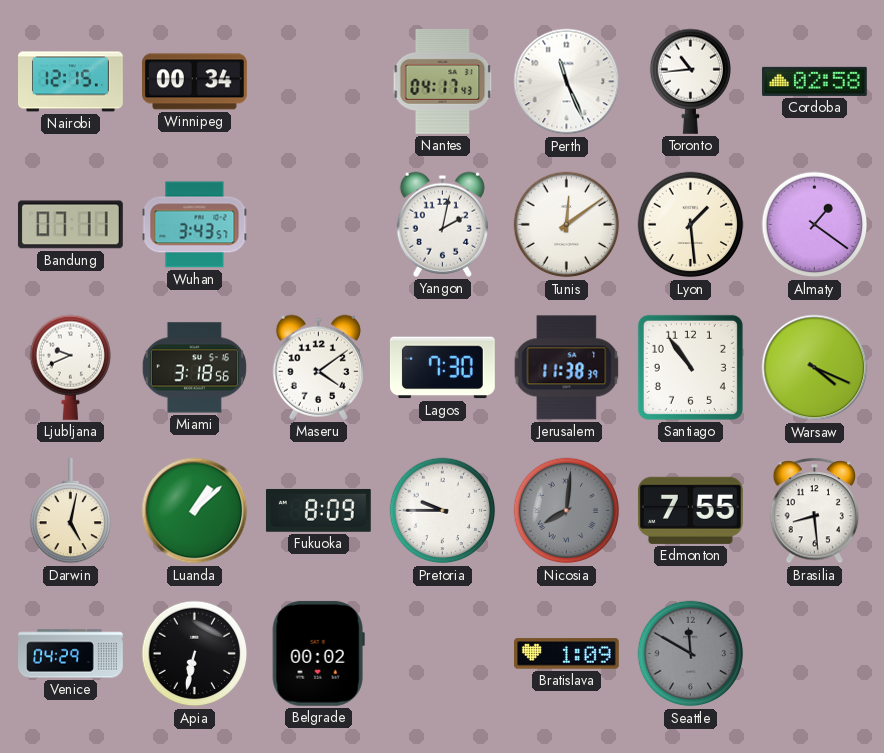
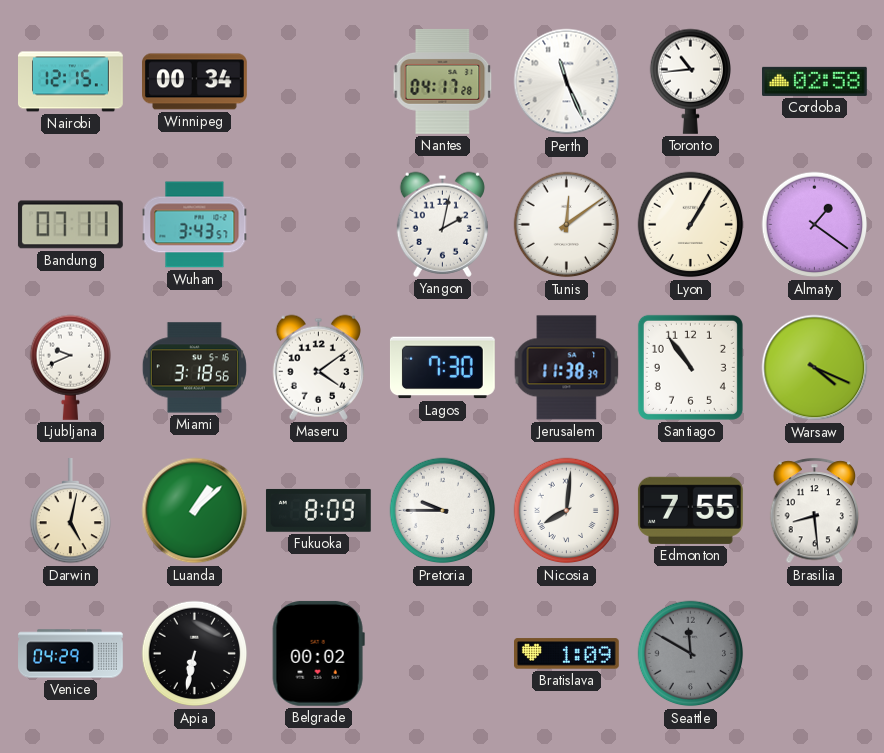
Nantes: 04:17:43 -> 04:17:28 (443, 81)
Lyon: 1:29 -> 1:05 (691, 225)
Nicosia dial: grey -> white (567, 511)
